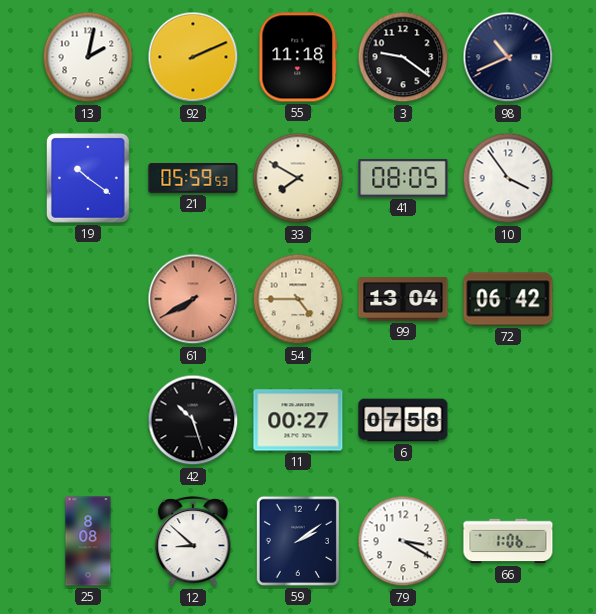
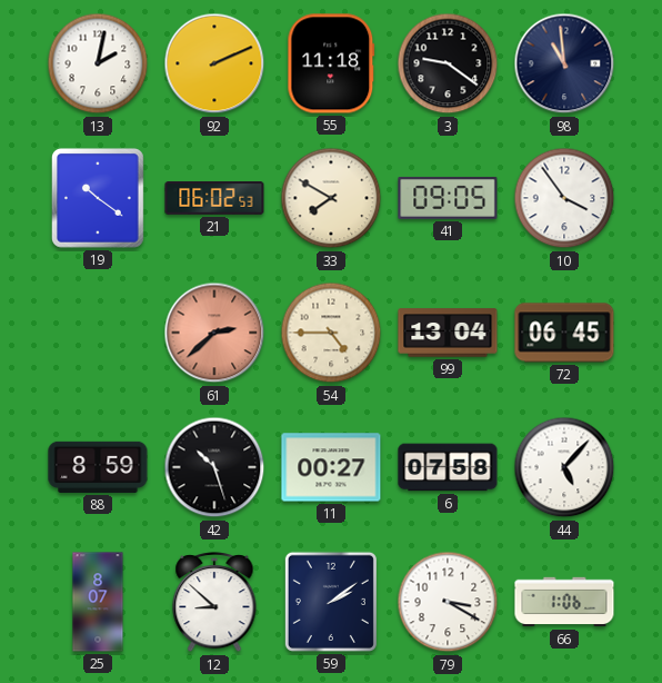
98: 10:41 -> 10:59 (564, 63)
21: 05:59 -> 06:02 (214, 198)
41: 08:05 -> 09:05 (448, 198)
61: 7:40 -> 2:38 (214, 333)
72: 06:42 -> 06:45 (564, 333)
88: none -> 8:59 (98, 467)
44: none -> 5:07 (564, 467)
25: 8:08 -> 8:07 (98, 602)
